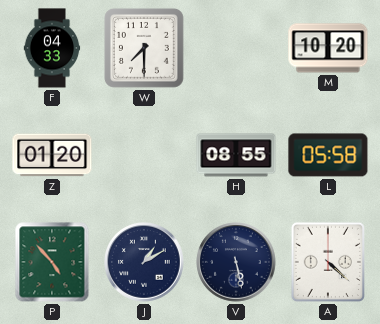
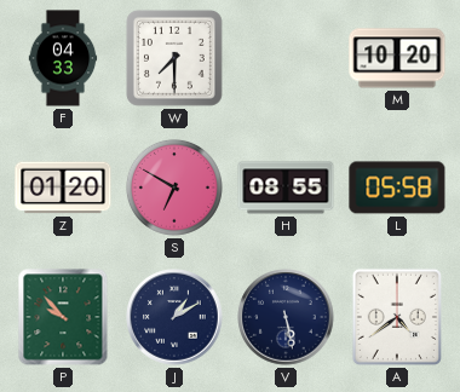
S: none -> 6:50 (174, 188)
P: 4:53 -> 9:53 (63, 317)
A: 4:22 -> 4:39 (397, 317)
